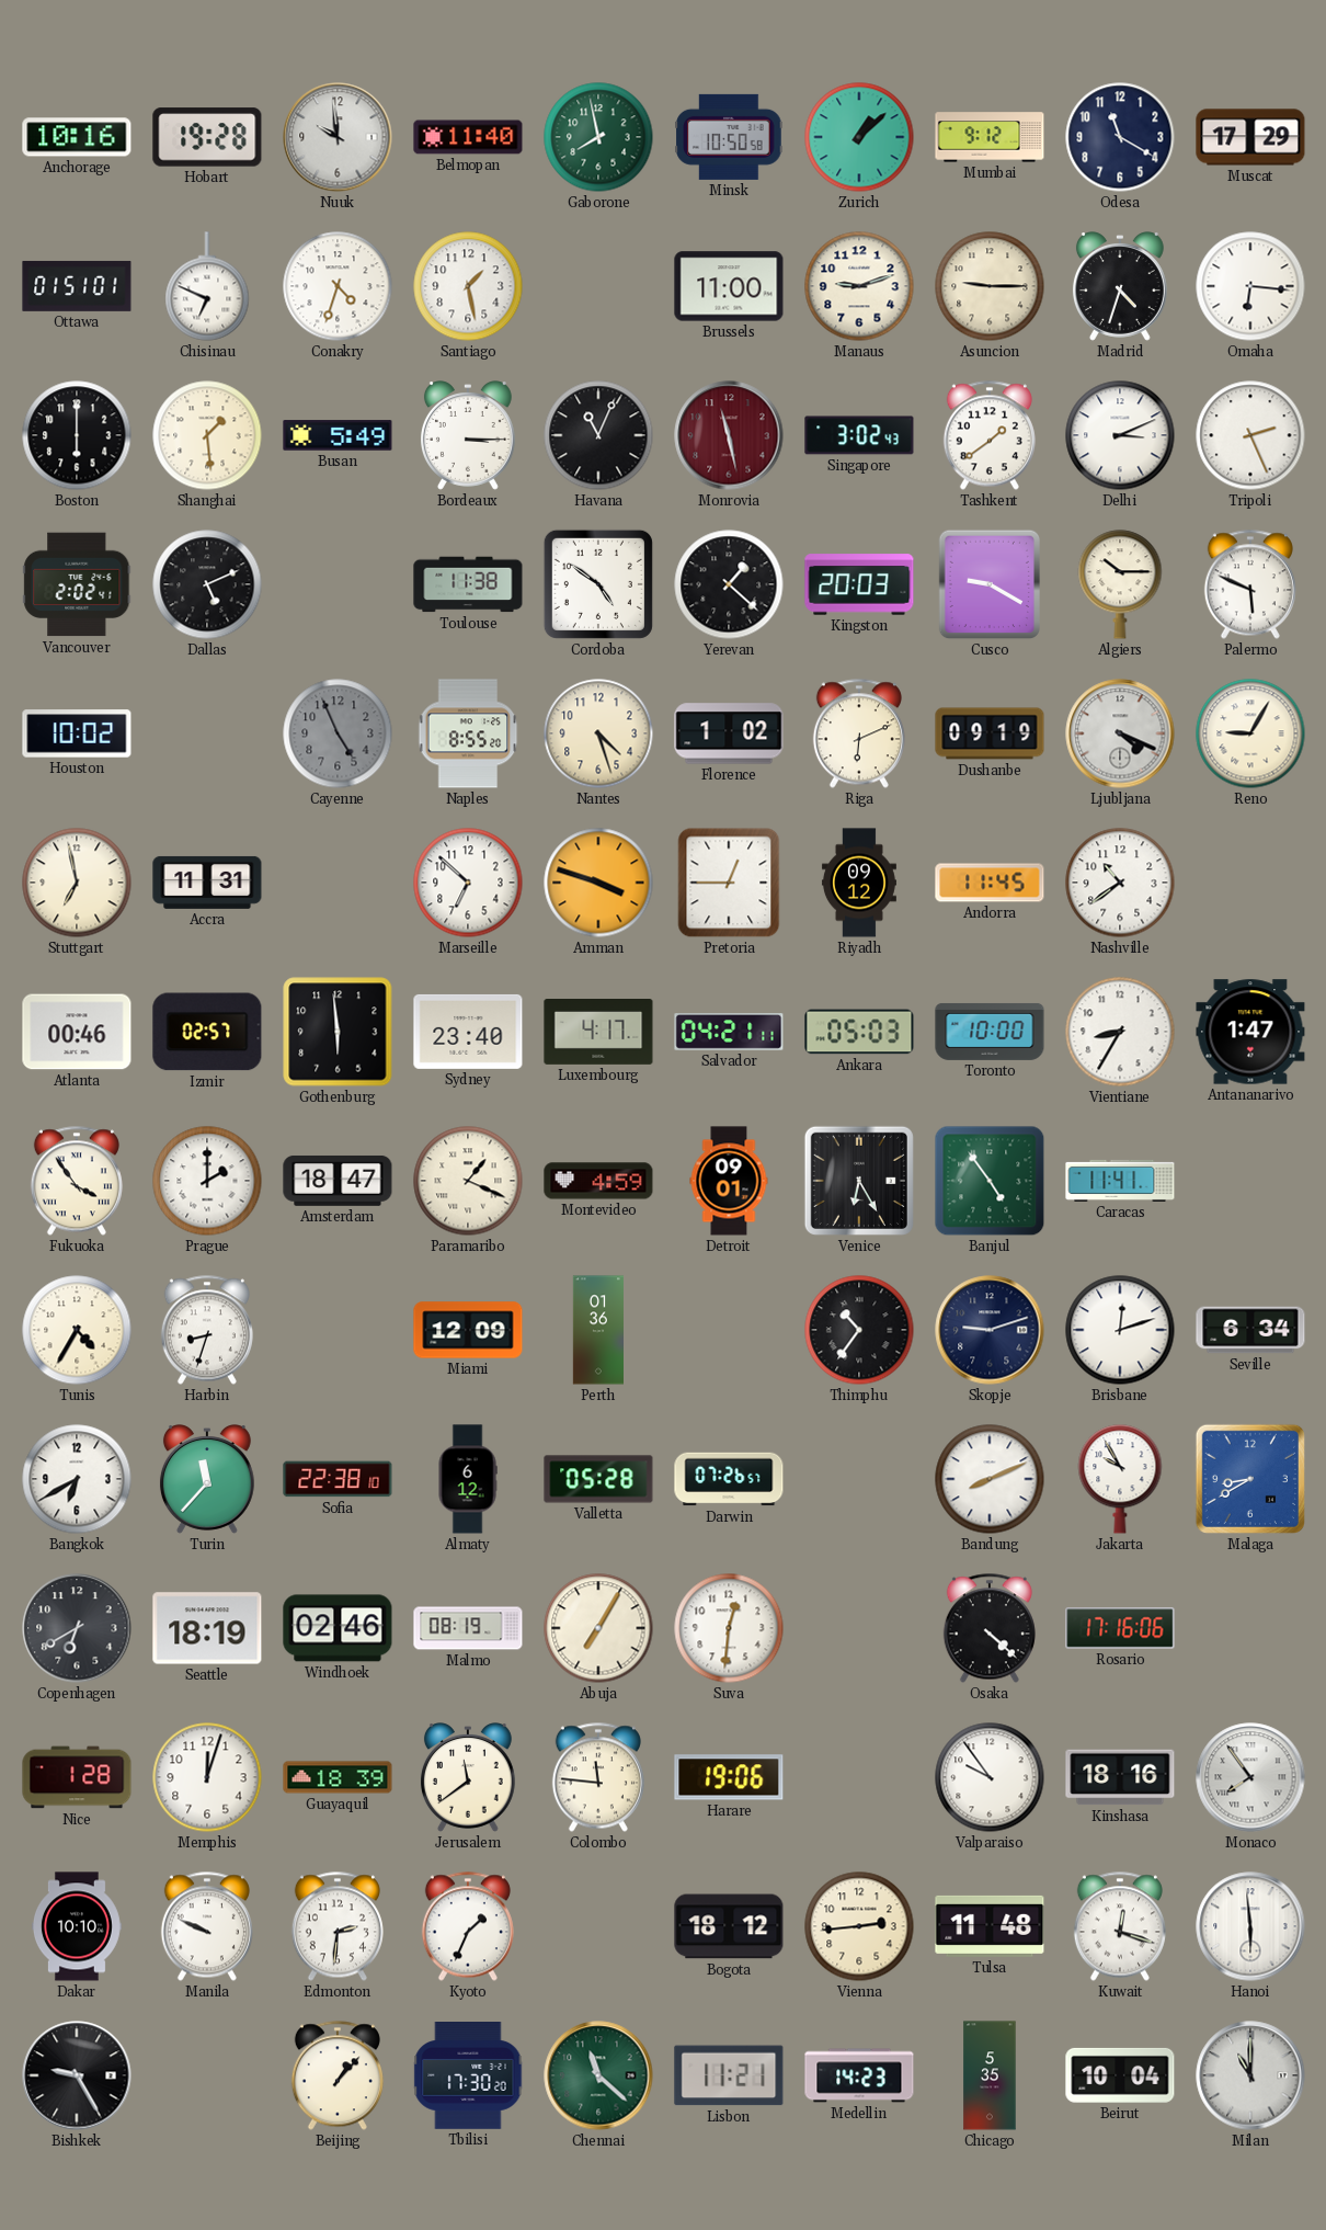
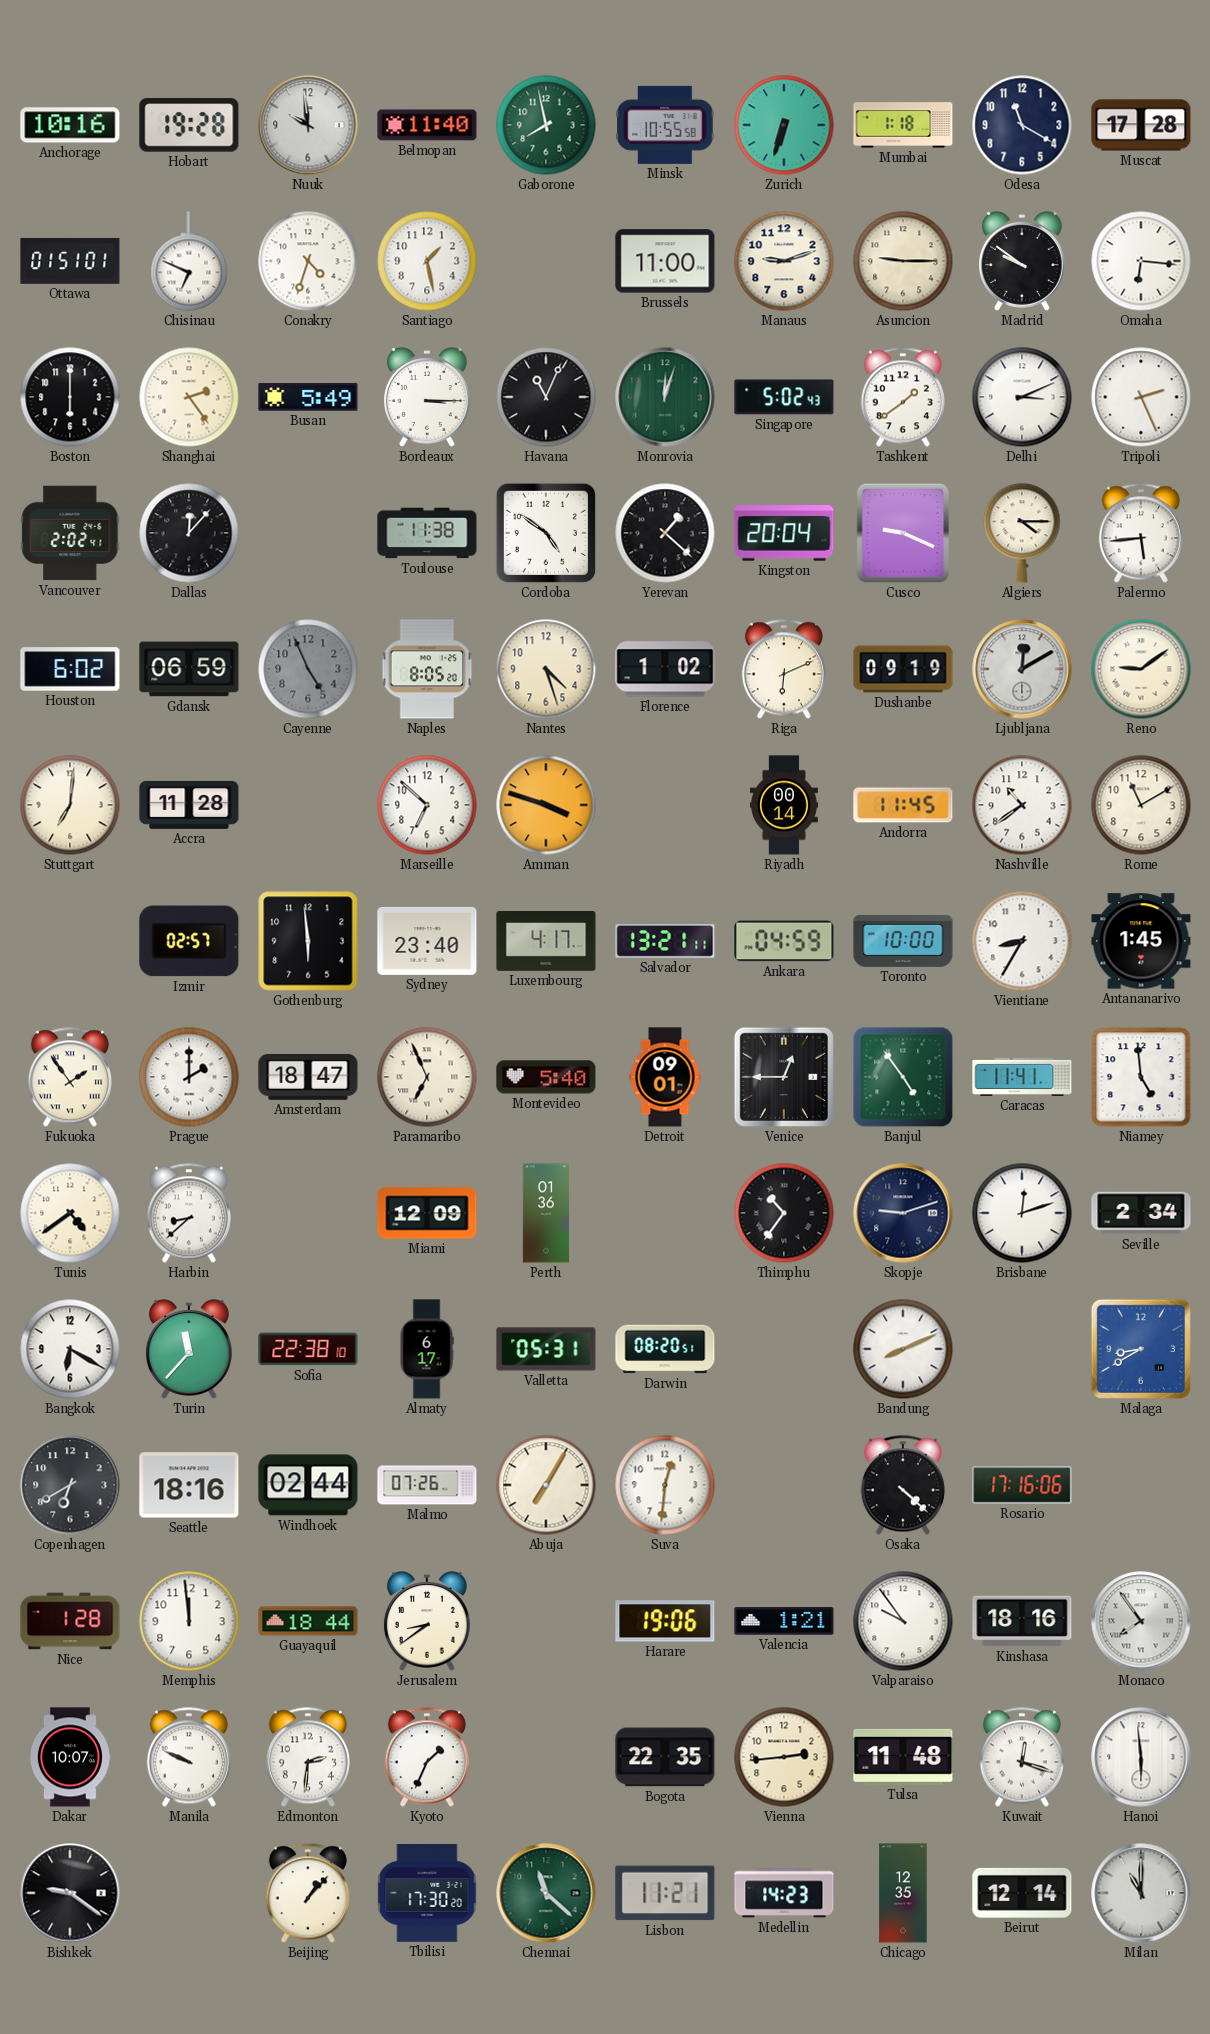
Minsk: 10:50 -> 10:55 (665, 125)
Zurich: 1:08 -> 6:33 (784, 125)
Mumbai: 9:12 -> 1:18 (903, 125)
Muscat: 17:29 -> 17:28 (1141, 125)
Madrid: 4:33 -> 9:51 (1022, 261)
Shanghai: 1:29 -> 2:24 (189, 397)
Monrovia: 11:28 -> 12:03 (665, 397)
Monrovia dial: burgundy -> green (665, 397)
Singapore: 3:02 -> 5:02 (784, 397)
Dallas: 5:11 -> 12:07 (189, 533)
Kingston: 20:03 -> 20:04 (784, 533)
Cusco: 9:20 -> 9:19 (902, 533)
Algiers: 10:15 -> 4:15 (1022, 533)
Palermo: 5:49 -> 5:44 (1141, 533)
Houston: 10:02 -> 6:02 (70, 669)
Gdansk: none -> 06:59 (189, 669)
Naples: 8:55 -> 8:05 (427, 669)
Ljubljana: 4:19 -> 12:10 (1022, 669)
Reno: 9:05 -> 9:09 (1141, 669)
Stuttgart: 6:58 -> 7:01 (70, 805)
Accra: 11:31 -> 11:28 (189, 805)
Pretoria: 12:45 -> none (729, 883)
Riyadh: 09:12 -> 00:14 (784, 805)
Rome: none -> 11:10 (1141, 805)
Atlanta: 00:46 -> none (77, 1032)
Salvador: 04:21 -> 13:21 (665, 942)
Ankara: 05:03 -> 04:59 (784, 941)
Antananarivo: 1:47 -> 1:45 (1141, 941)
Fukuoka: 3:54 -> 1:54 (70, 1077)
Paramaribo: 1:19 -> 6:56 (427, 1077)
Montevideo: 4:59 -> 5:40 (546, 1077)
Venice: 6:25 -> 12:45 (784, 1077)
Niamey: none -> 4:59 (1141, 1077)
Tunis: 4:35 -> 4:39 (70, 1213)
Harbin: 8:33 -> 8:38 (189, 1213)
Seville: 6:34 -> 2:34 (1141, 1213)
Bangkok: 6:40 -> 6:20 (70, 1349)
Almaty: 6:12 -> 6:17 (427, 1349)
Valletta: 05:28 -> 05:31 (546, 1349)
Darwin: 07:26 -> 08:20 (665, 1349)
Jakarta: 9:55 -> none (1120, 1479)
Seattle: 18:19 -> 18:16 (189, 1485)
Windhoek: 02:46 -> 02:44 (308, 1485)
Malmo: 08:19 -> 07:26 (427, 1485)
Memphis: 12:03 -> 11:59 (189, 1621)
Guayaquil: 18:39 -> 18:44 (308, 1621)
Jerusalem: 11:39 -> 8:39 (427, 1621)
Colombo: 11:46 -> none (598, 1777)
Valencia: none -> 1:21 (784, 1621)
Dakar: 10:10 -> 10:07 (70, 1757)
Bogota: 18:12 -> 22:35 (665, 1757)
Bishkek: 9:25 -> 9:21 (70, 1893)
Chicago: 5:35 -> 12:35 (903, 1893)
Beirut: 10:04 -> 12:14 (1022, 1893)
